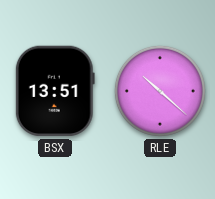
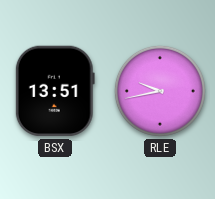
RLE: 10:22 -> 9:43 (160, 91)
